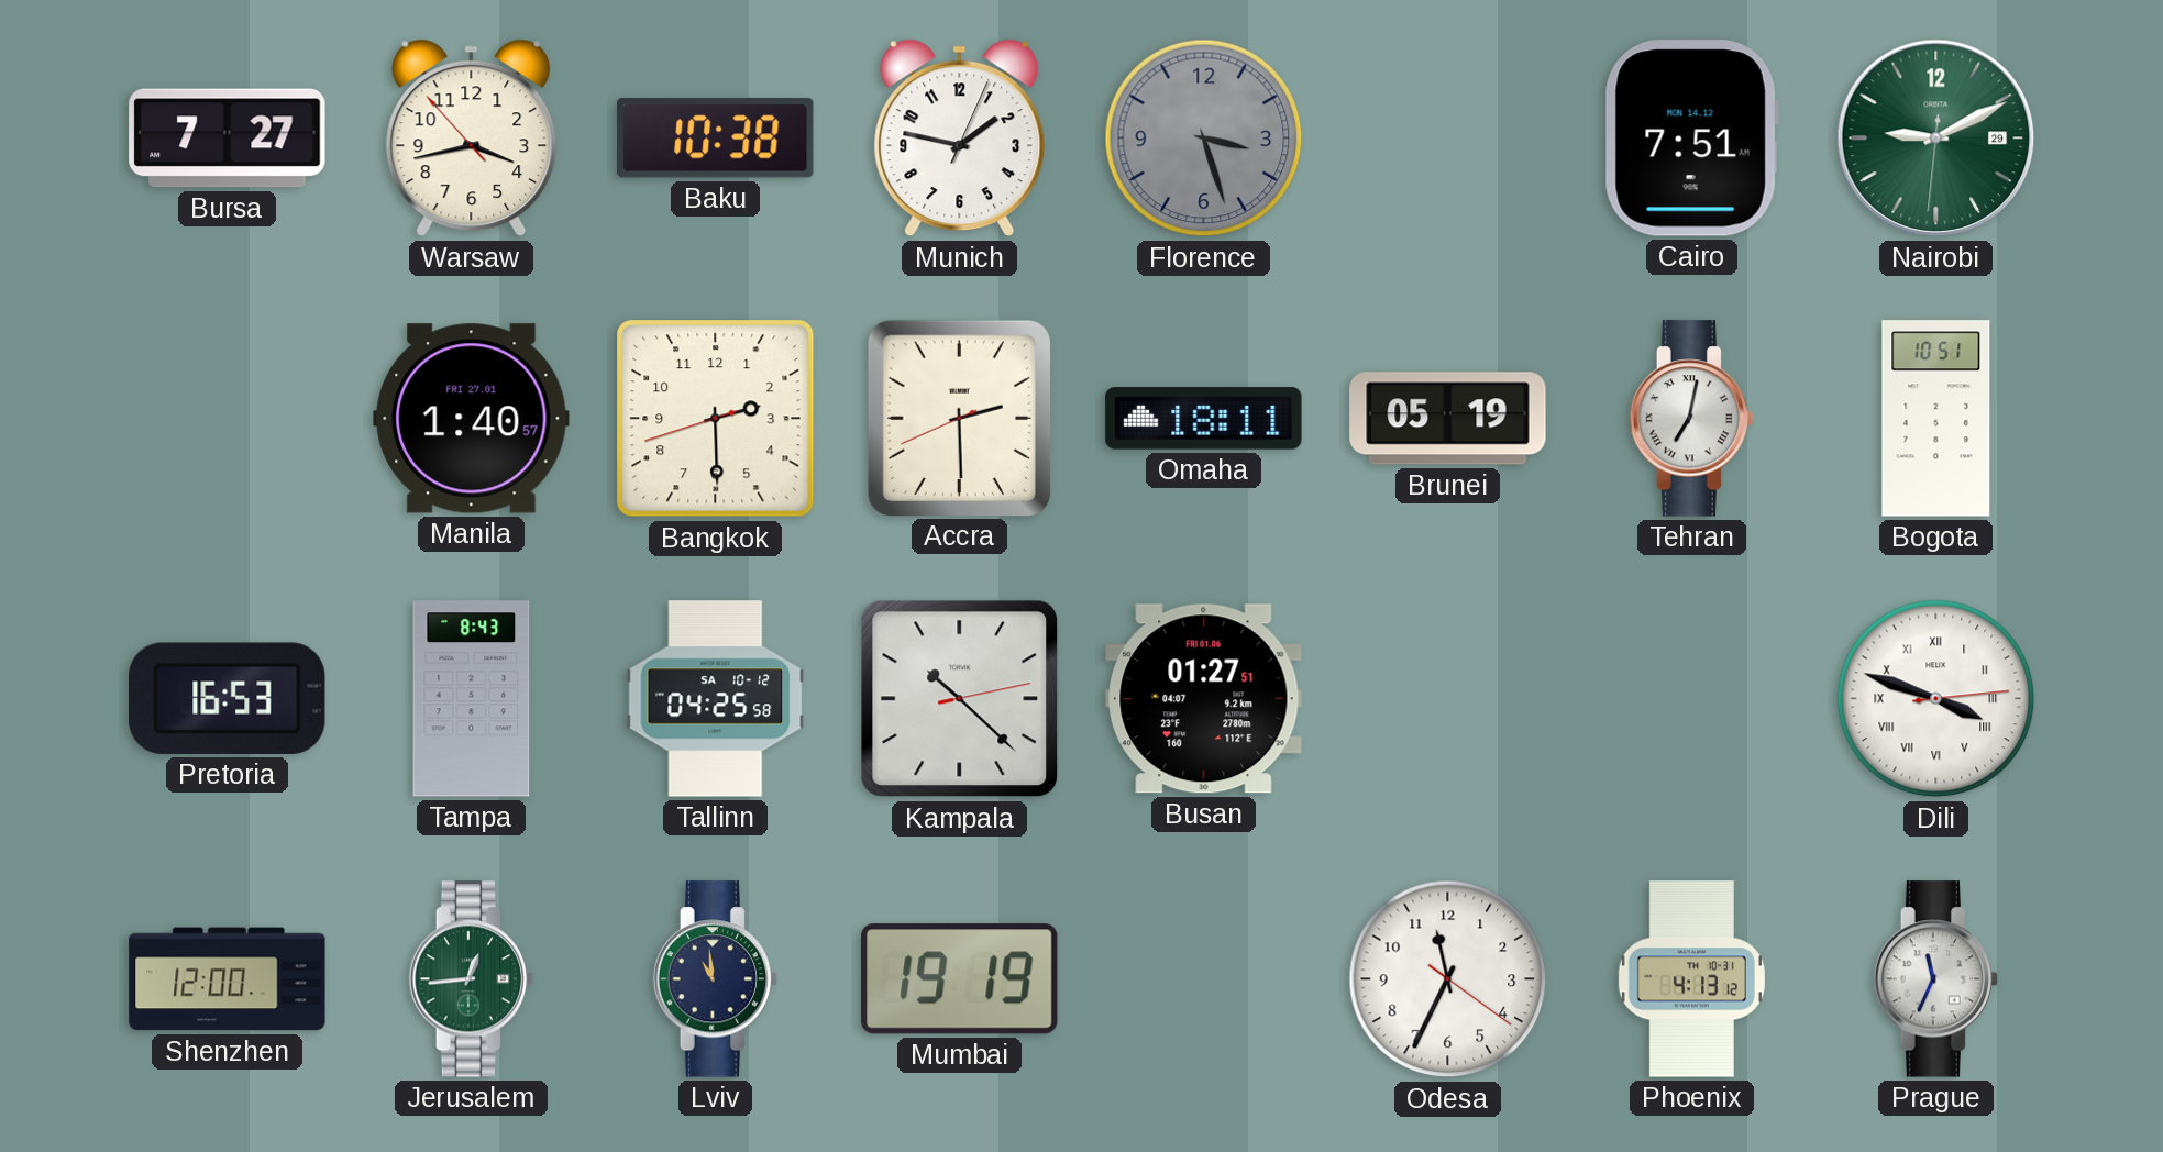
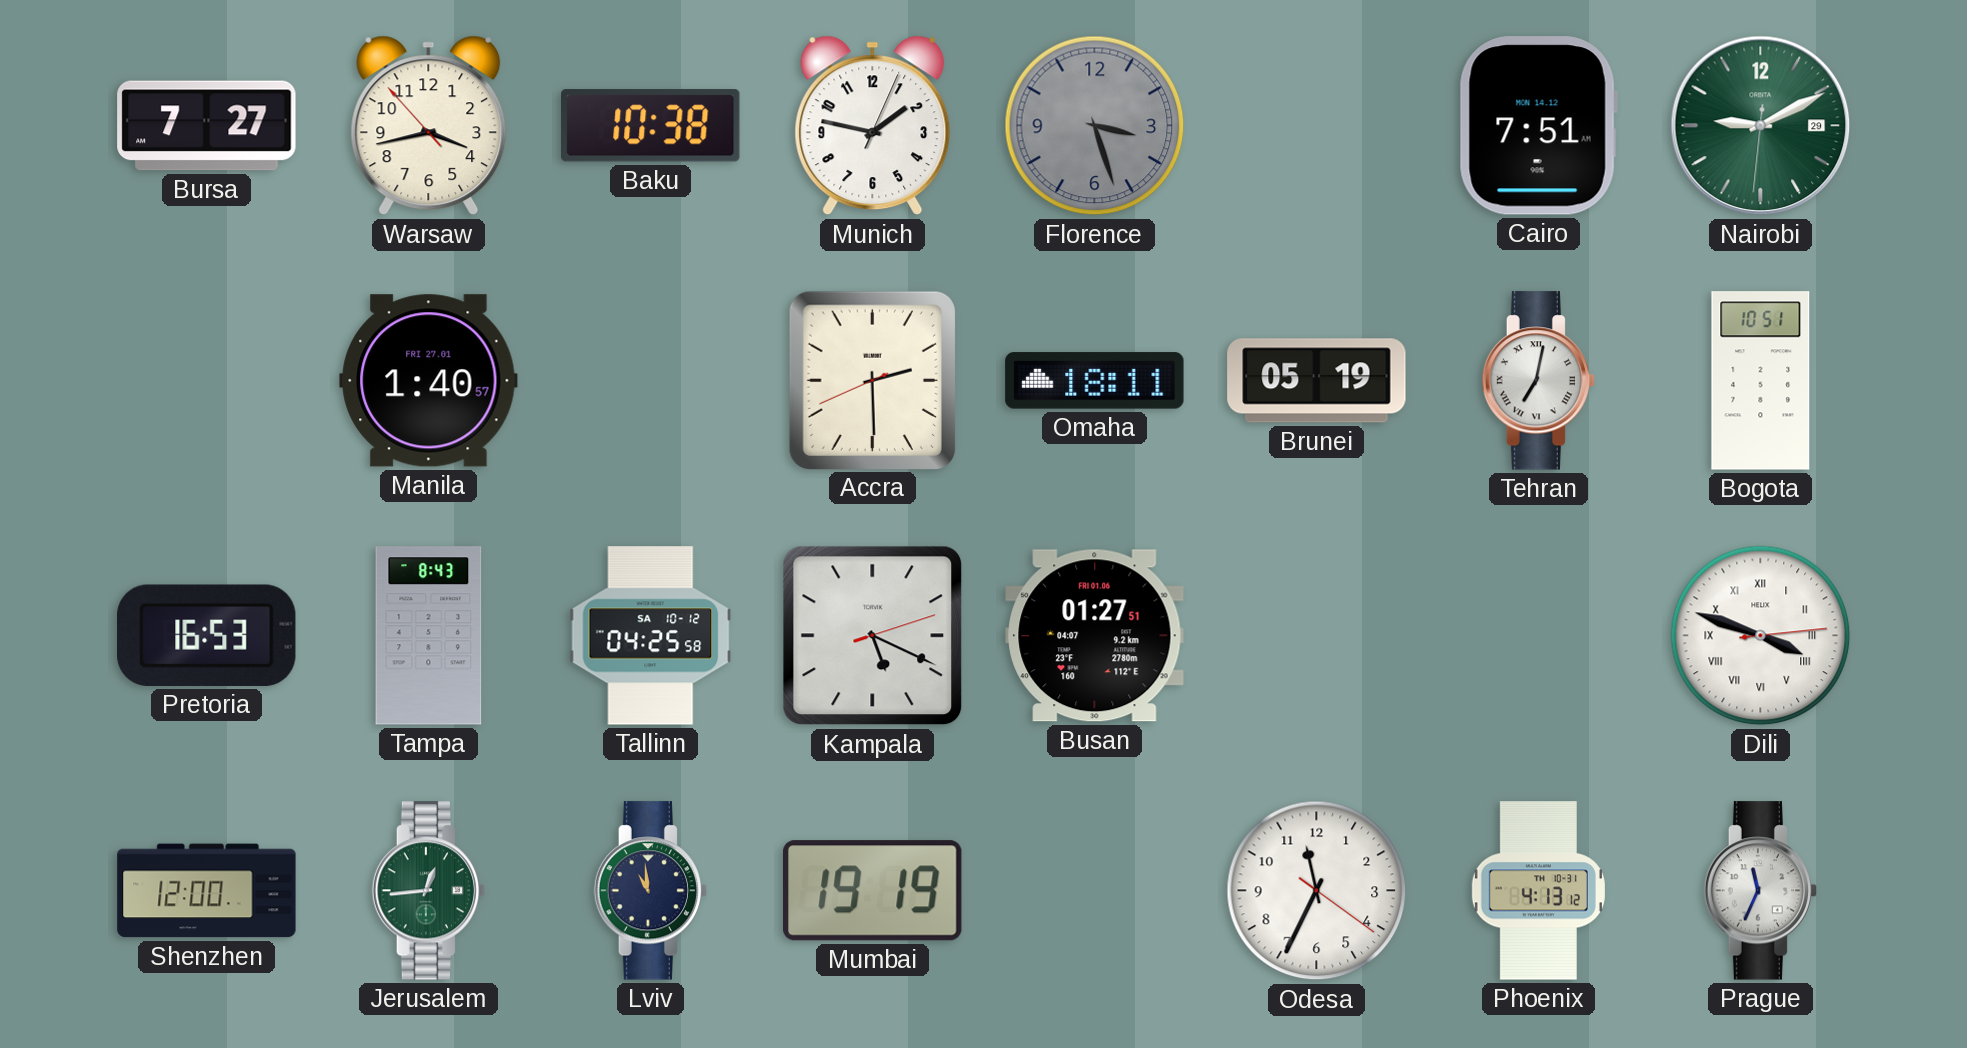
Bangkok: 2:29 -> none (716, 419)
Kampala: 10:22 -> 5:19 (873, 636)
